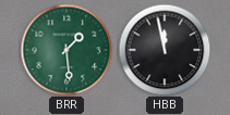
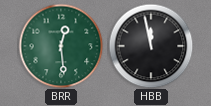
BRR: 1:29 -> 12:29 (61, 46)
